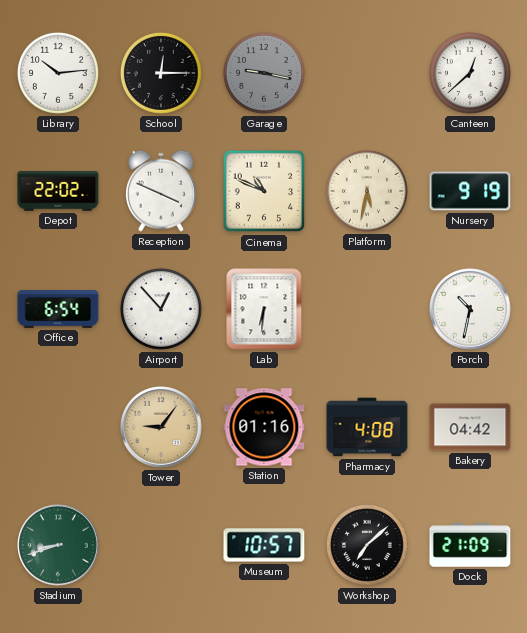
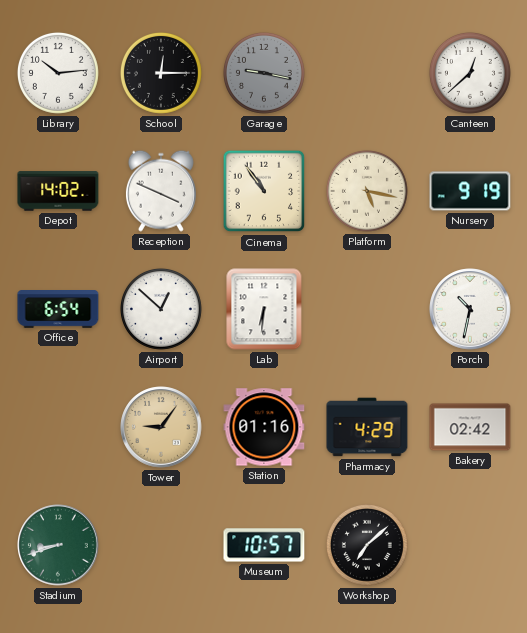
Depot: 22:02 -> 14:02 (58, 191)
Cinema: 10:49 -> 10:54 (264, 191)
Platform: 5:32 -> 5:17 (367, 191)
Airport: 12:53 -> 12:52 (161, 309)
Pharmacy: 4:08 -> 4:29 (367, 427)
Bakery: 04:42 -> 02:42 (470, 427)
Dock: 21:09 -> none (470, 545)
